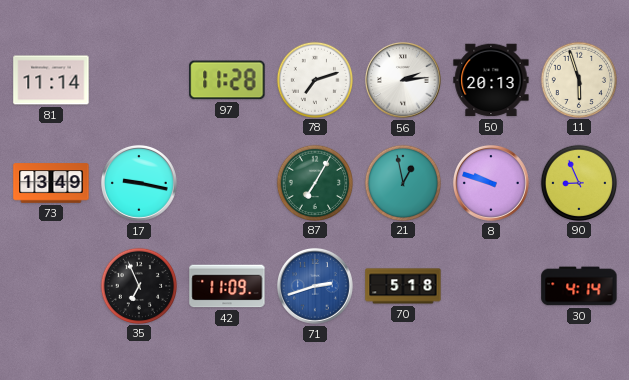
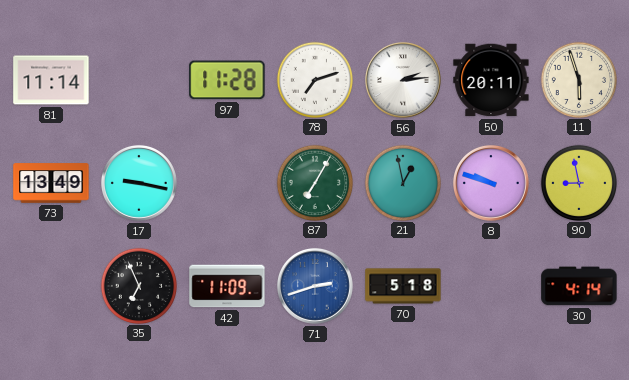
50: 20:13 -> 20:11 (491, 80)
90: 8:56 -> 8:58 (578, 182)
